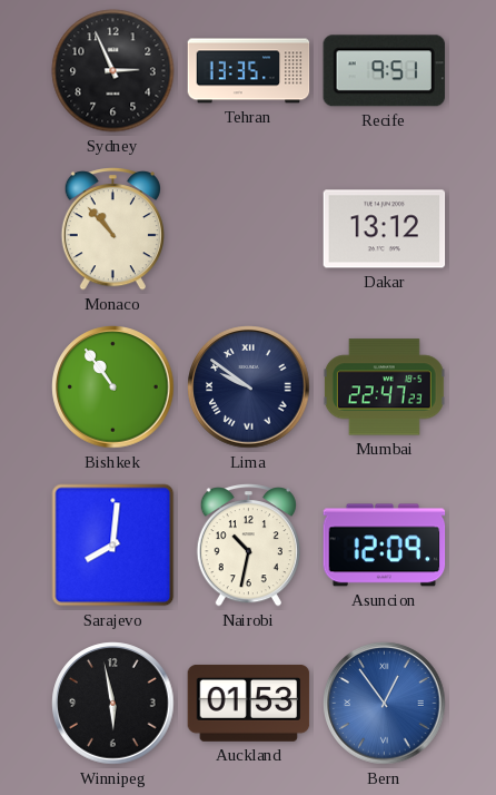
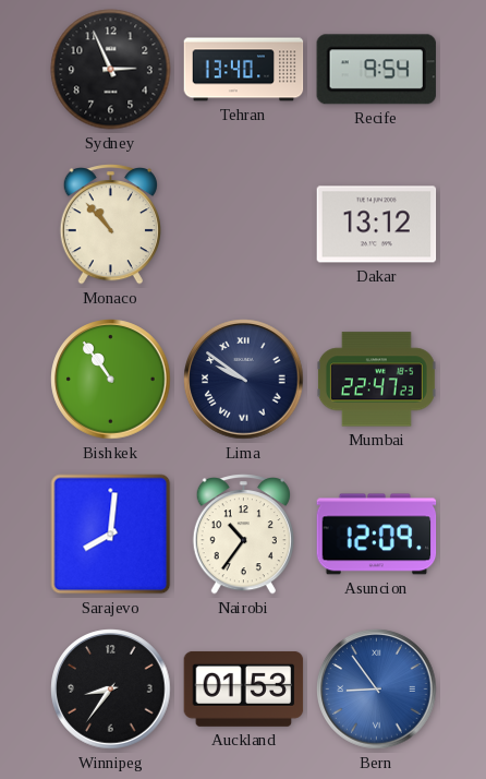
Tehran: 13:35 -> 13:40 (244, 70)
Recife: 9:51 -> 9:54 (376, 70)
Nairobi: 10:32 -> 10:36 (243, 535)
Winnipeg: 5:58 -> 8:36 (111, 690)
Bern: 12:54 -> 8:54 (377, 690)
